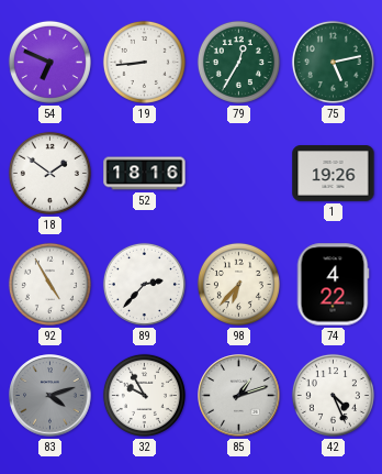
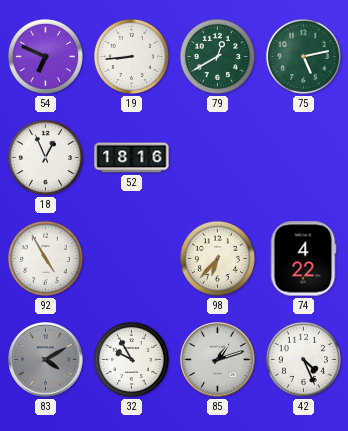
79: 12:35 -> 12:40 (217, 56)
18: 1:51 -> 12:56 (45, 157)
1: 19:26 -> none (334, 174)
89: 2:37 -> none (144, 284)
83: 4:12 -> 4:10 (46, 360)
